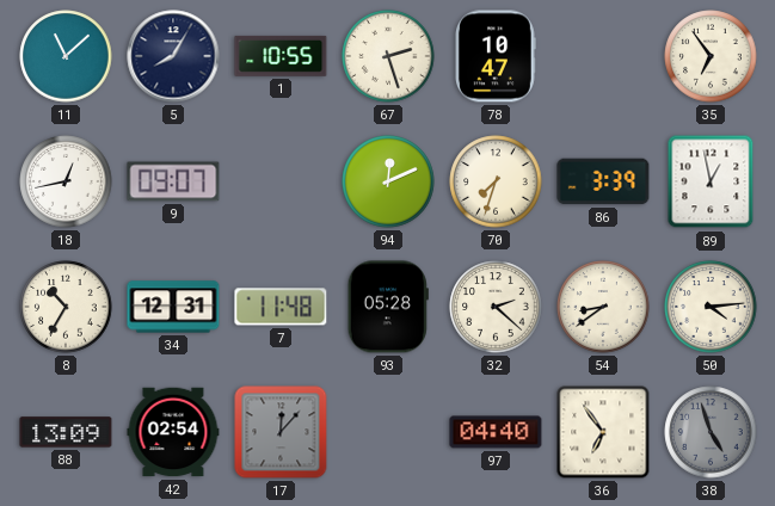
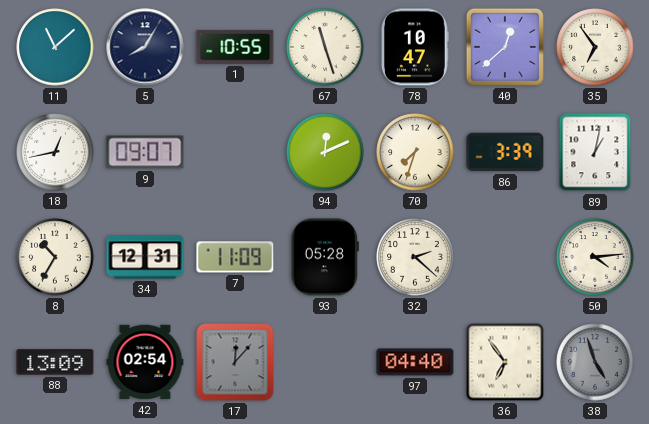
67: 2:27 -> 11:27 (325, 47)
40: none -> 12:38 (505, 47)
89: 12:58 -> 1:02 (595, 152)
7: 11:48 -> 11:09 (235, 257)
54: 8:39 -> none (603, 307)
